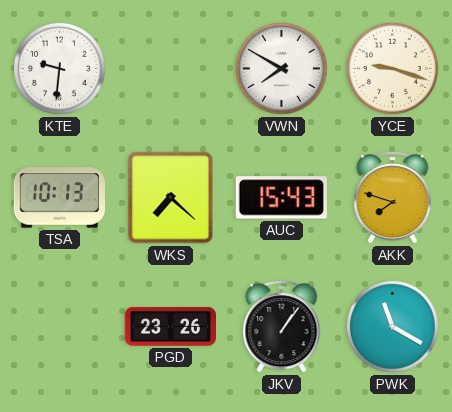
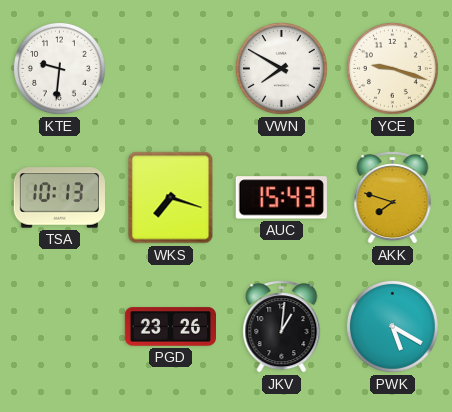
WKS: 7:22 -> 7:18 (171, 198)
JKV: 1:06 -> 1:01 (282, 327)
PWK: 11:20 -> 5:20 (392, 326)
